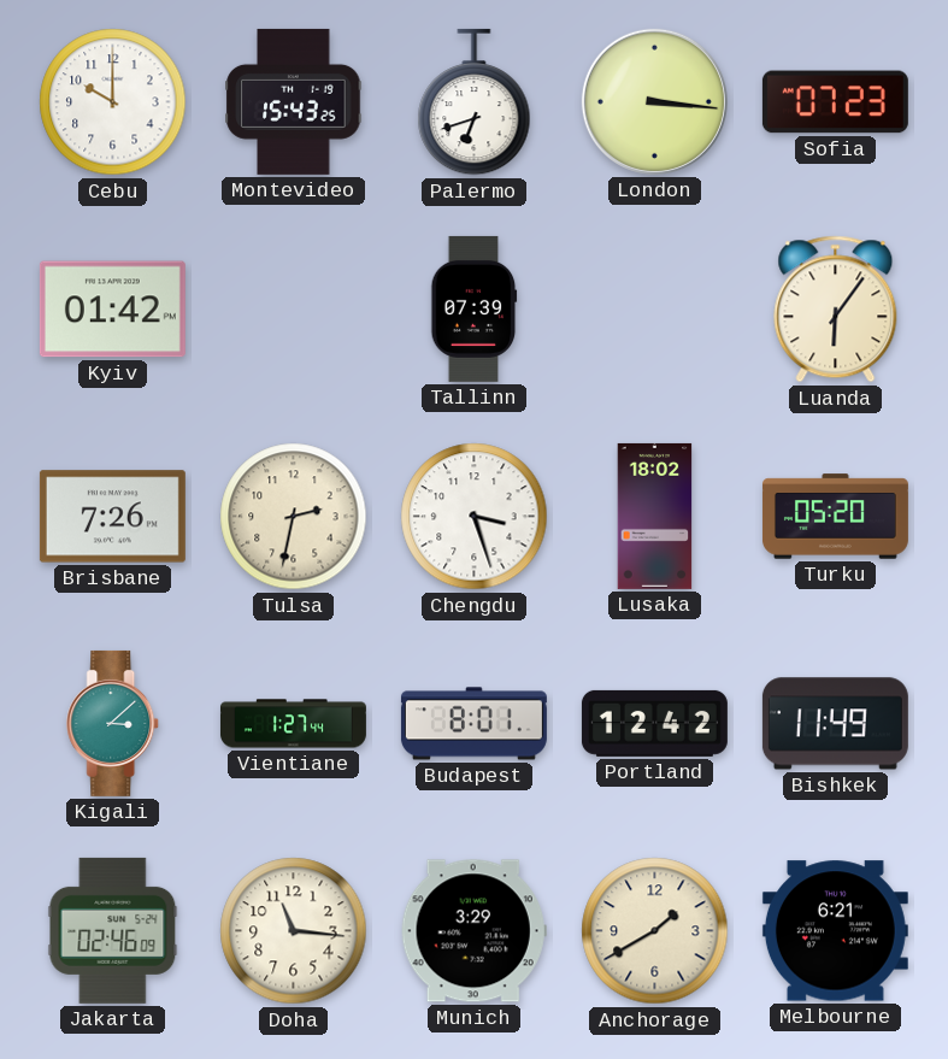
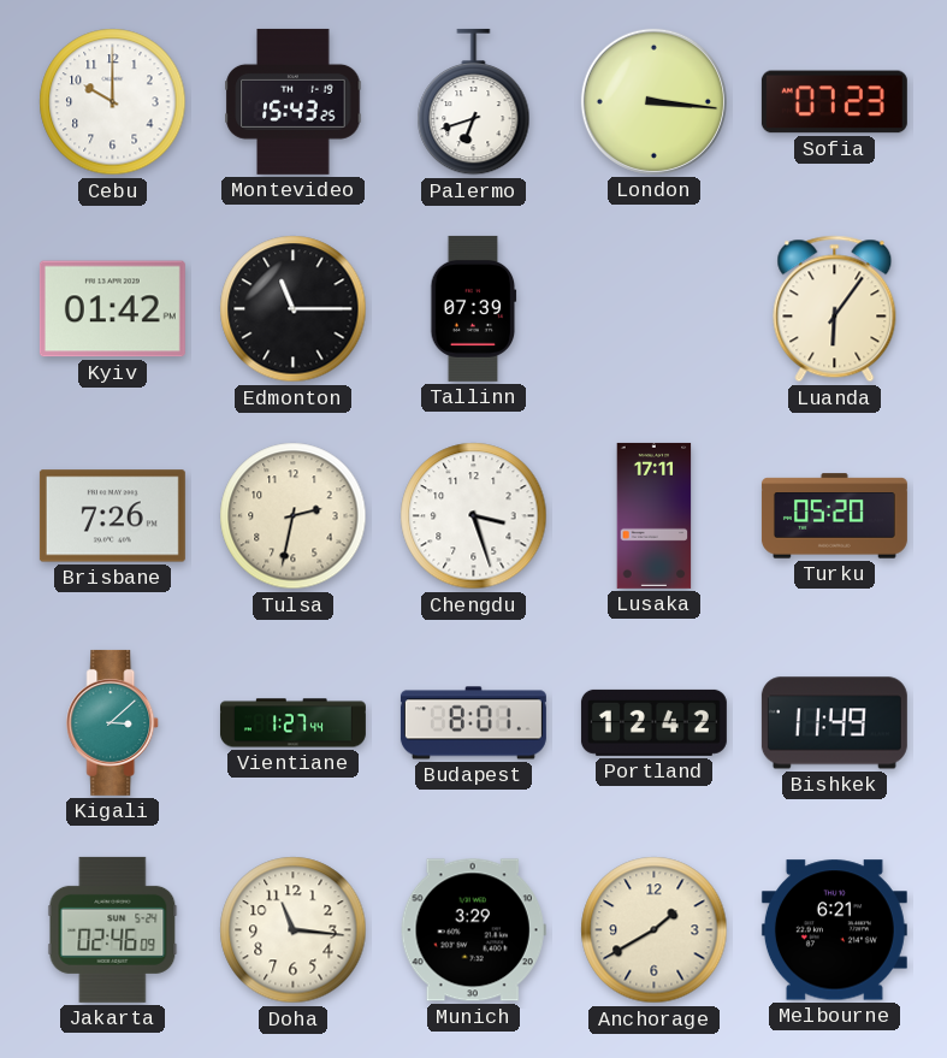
Edmonton: none -> 11:15 (294, 309)
Lusaka: 18:02 -> 17:11 (655, 515)
